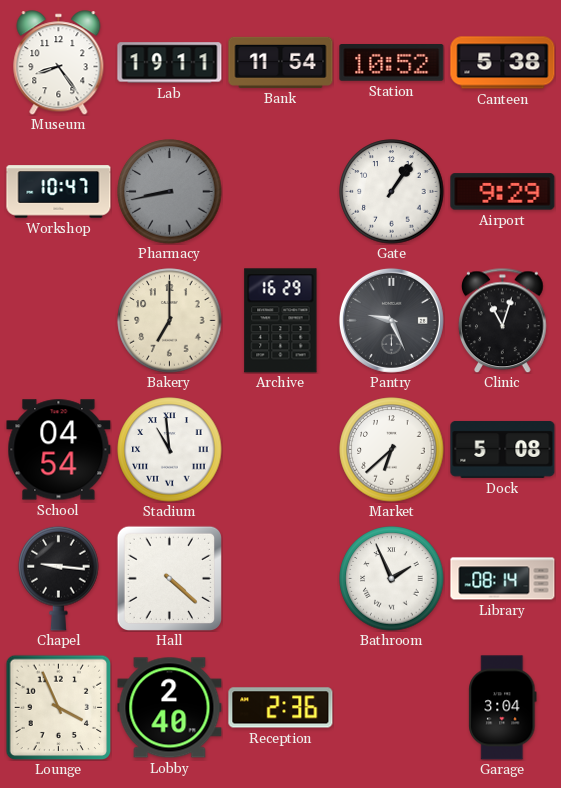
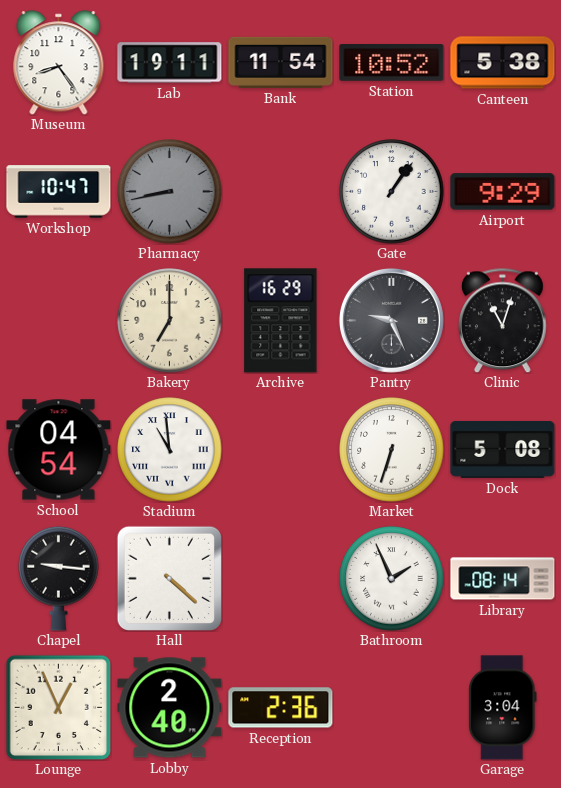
Market: 6:38 -> 6:33 (392, 450)
Lounge: 3:56 -> 12:56 (58, 707)
